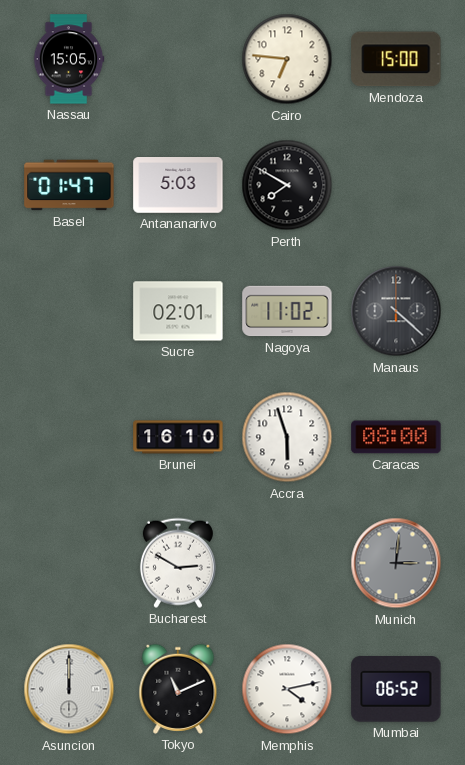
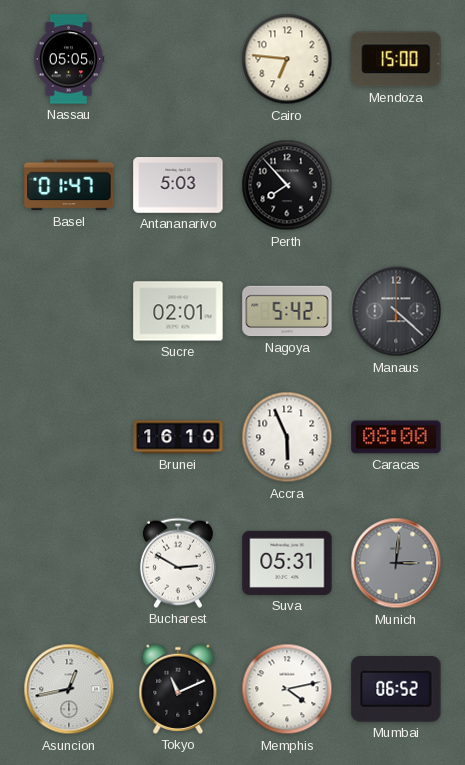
Nassau: 15:05 -> 05:05 (69, 59)
Perth: 7:50 -> 7:53 (287, 185)
Nagoya: 11:02 -> 5:42 (287, 311)
Accra: 5:57 -> 5:56 (287, 437)
Suva: none -> 05:31 (287, 563)
Asuncion: 12:00 -> 12:43 (69, 689)
